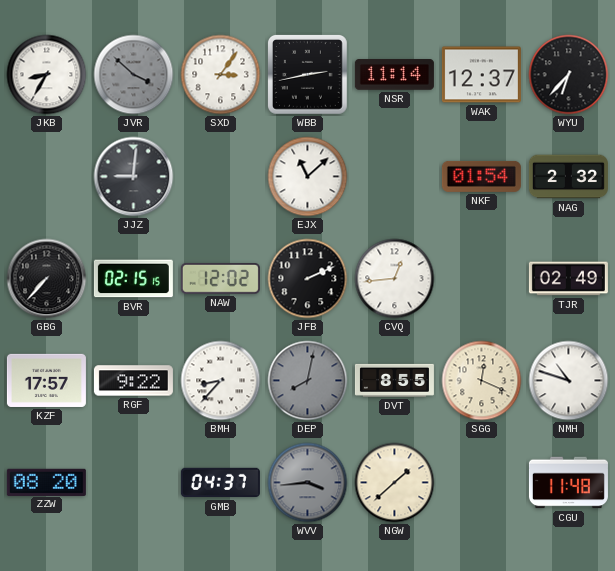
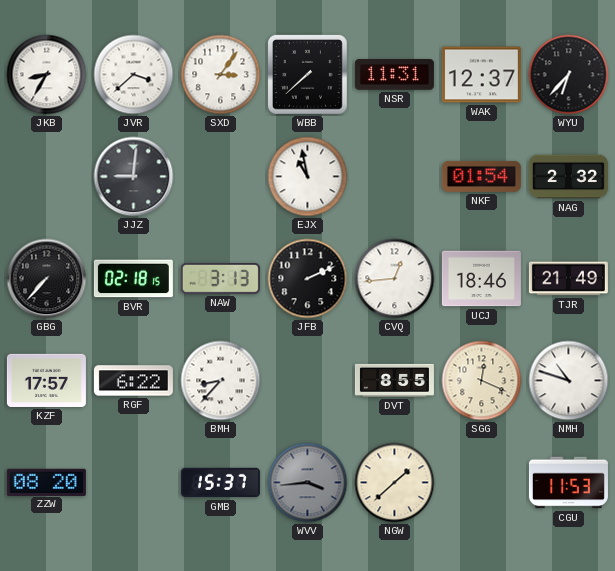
JVR: 3:52 -> 3:38 (134, 75)
JVR dial: grey -> white (134, 75)
WBB: 2:43 -> 7:38 (307, 74)
NSR: 11:14 -> 11:31 (394, 75)
EJX: 11:08 -> 10:58 (308, 177)
BVR: 02:15 -> 02:18 (133, 279)
NAW: 12:02 -> 3:13 (220, 279)
UCJ: none -> 18:46 (481, 279)
TJR: 02:49 -> 21:49 (568, 279)
RGF: 9:22 -> 6:22 (133, 381)
DEP: 8:02 -> none (308, 381)
GMB: 04:37 -> 15:37 (220, 483)
CGU: 11:48 -> 11:53 (568, 483)
